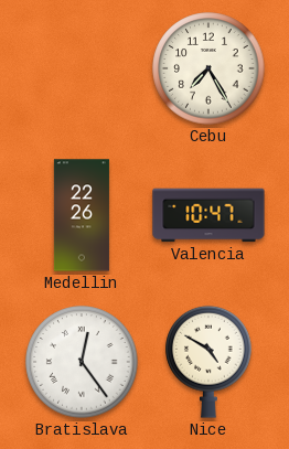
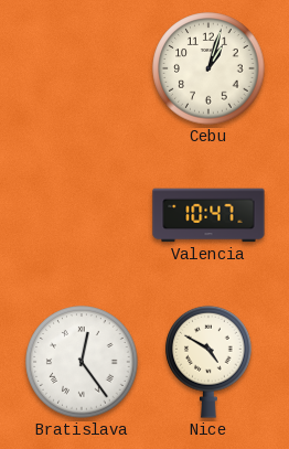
Cebu: 7:25 -> 1:03 (208, 68)
Medellin: 22:26 -> none (82, 215)
